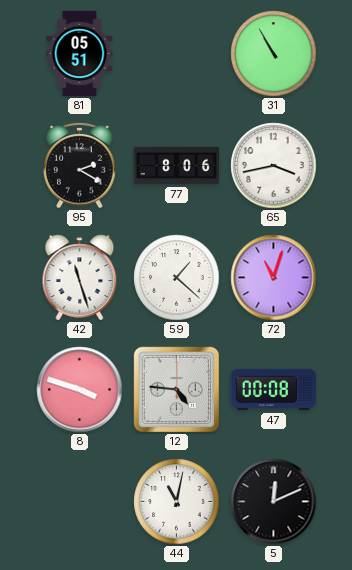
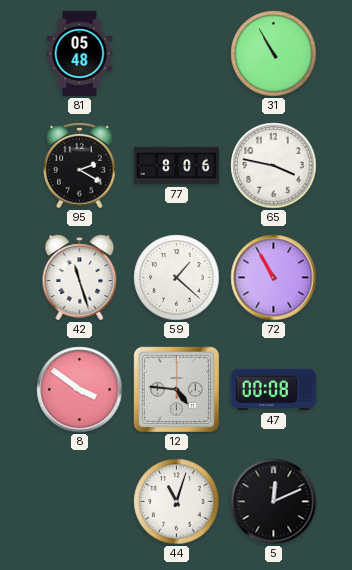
81: 05:51 -> 05:48 (80, 54)
65: 3:43 -> 3:47 (274, 166)
72: 11:03 -> 10:55 (274, 278)
8: 3:48 -> 3:51 (80, 390)
44: 11:02 -> 11:03 (177, 502)
